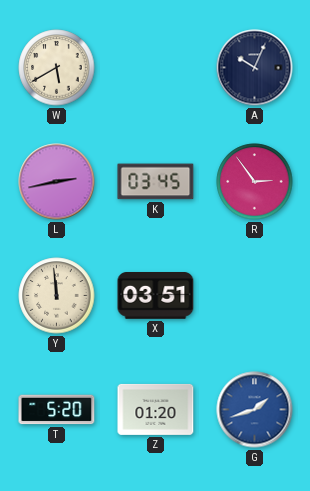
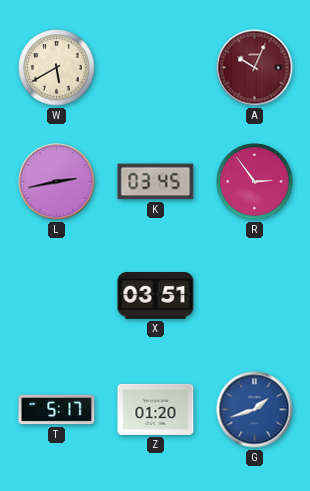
A dial: navy -> burgundy (255, 68)
Y: 11:59 -> none (57, 296)
T: 5:20 -> 5:17 (57, 410)
